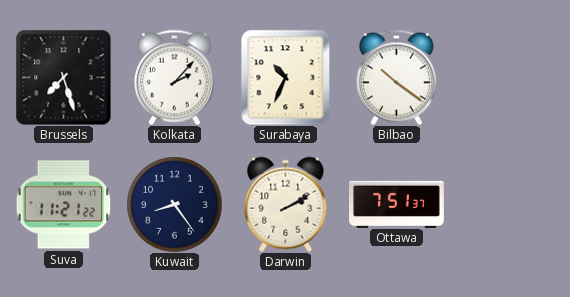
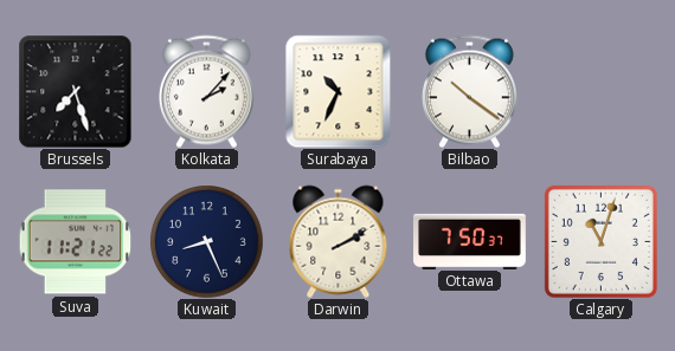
Kuwait: 8:24 -> 8:26 (206, 241)
Ottawa: 7:51 -> 7:50 (470, 241)
Calgary: none -> 11:03 (600, 241)
